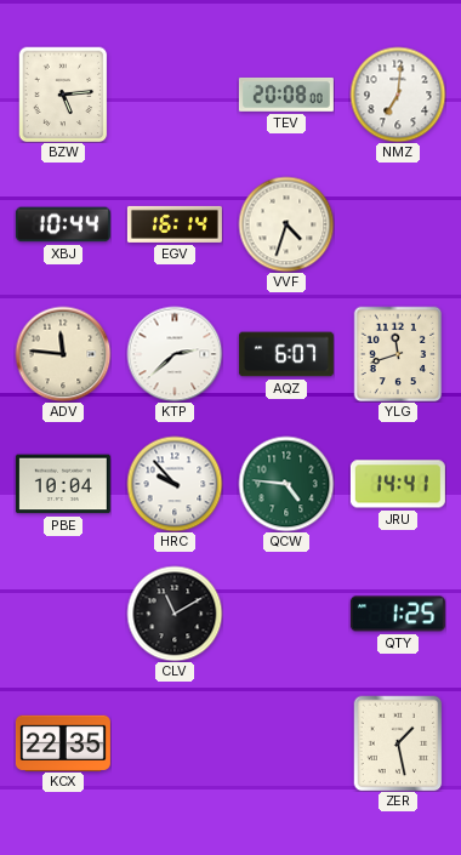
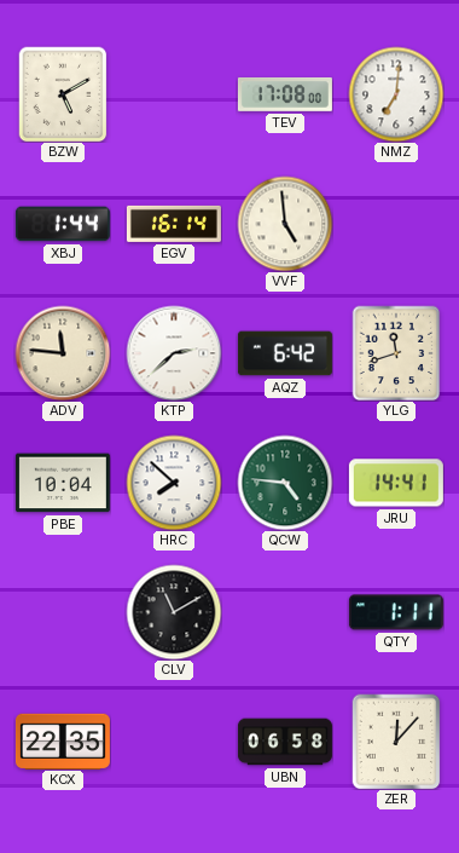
BZW: 5:14 -> 5:10 (63, 94)
TEV: 20:08 -> 17:08 (285, 94)
XBJ: 10:44 -> 1:44 (63, 224)
VVF: 4:33 -> 4:59 (285, 224)
AQZ: 6:07 -> 6:42 (285, 353)
HRC: 9:53 -> 7:52 (174, 483)
QTY: 1:25 -> 1:11 (396, 612)
UBN: none -> 06:58 (285, 742)
ZER: 1:28 -> 12:07 (396, 742)
